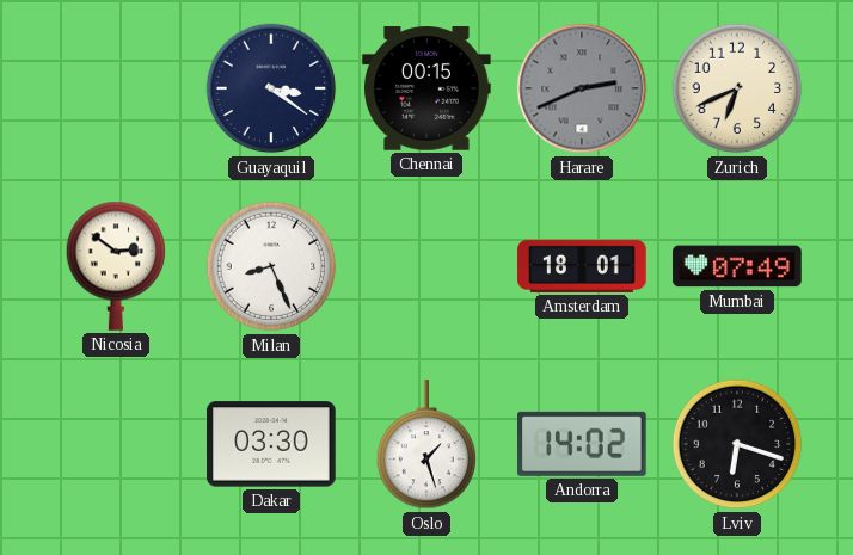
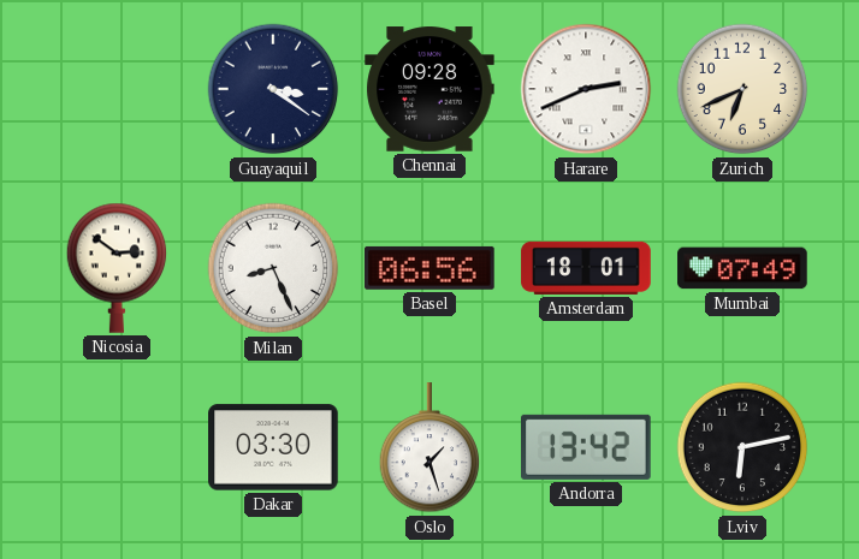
Chennai: 00:15 -> 09:28 (429, 89)
Harare dial: grey -> white (586, 89)
Basel: none -> 06:56 (431, 268)
Andorra: 14:02 -> 13:42 (587, 447)
Lviv: 6:18 -> 6:13 (742, 447)
